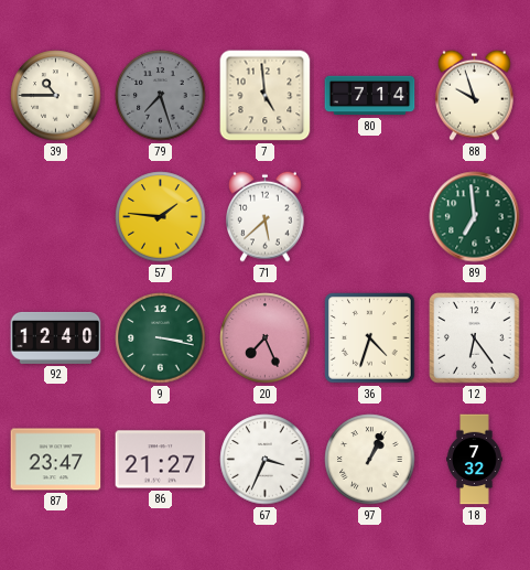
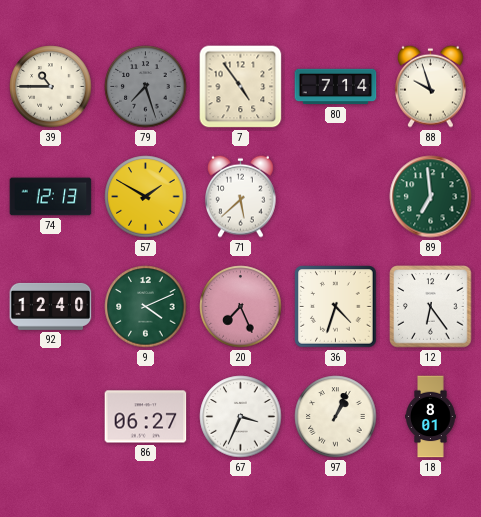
7: 4:59 -> 4:54 (241, 87)
74: none -> 12:13 (51, 197)
57: 1:46 -> 1:50 (146, 197)
9: 3:17 -> 4:11 (146, 307)
87: 23:47 -> none (56, 460)
86: 21:27 -> 06:27 (146, 417)
18: 7:32 -> 8:01 (431, 417)
